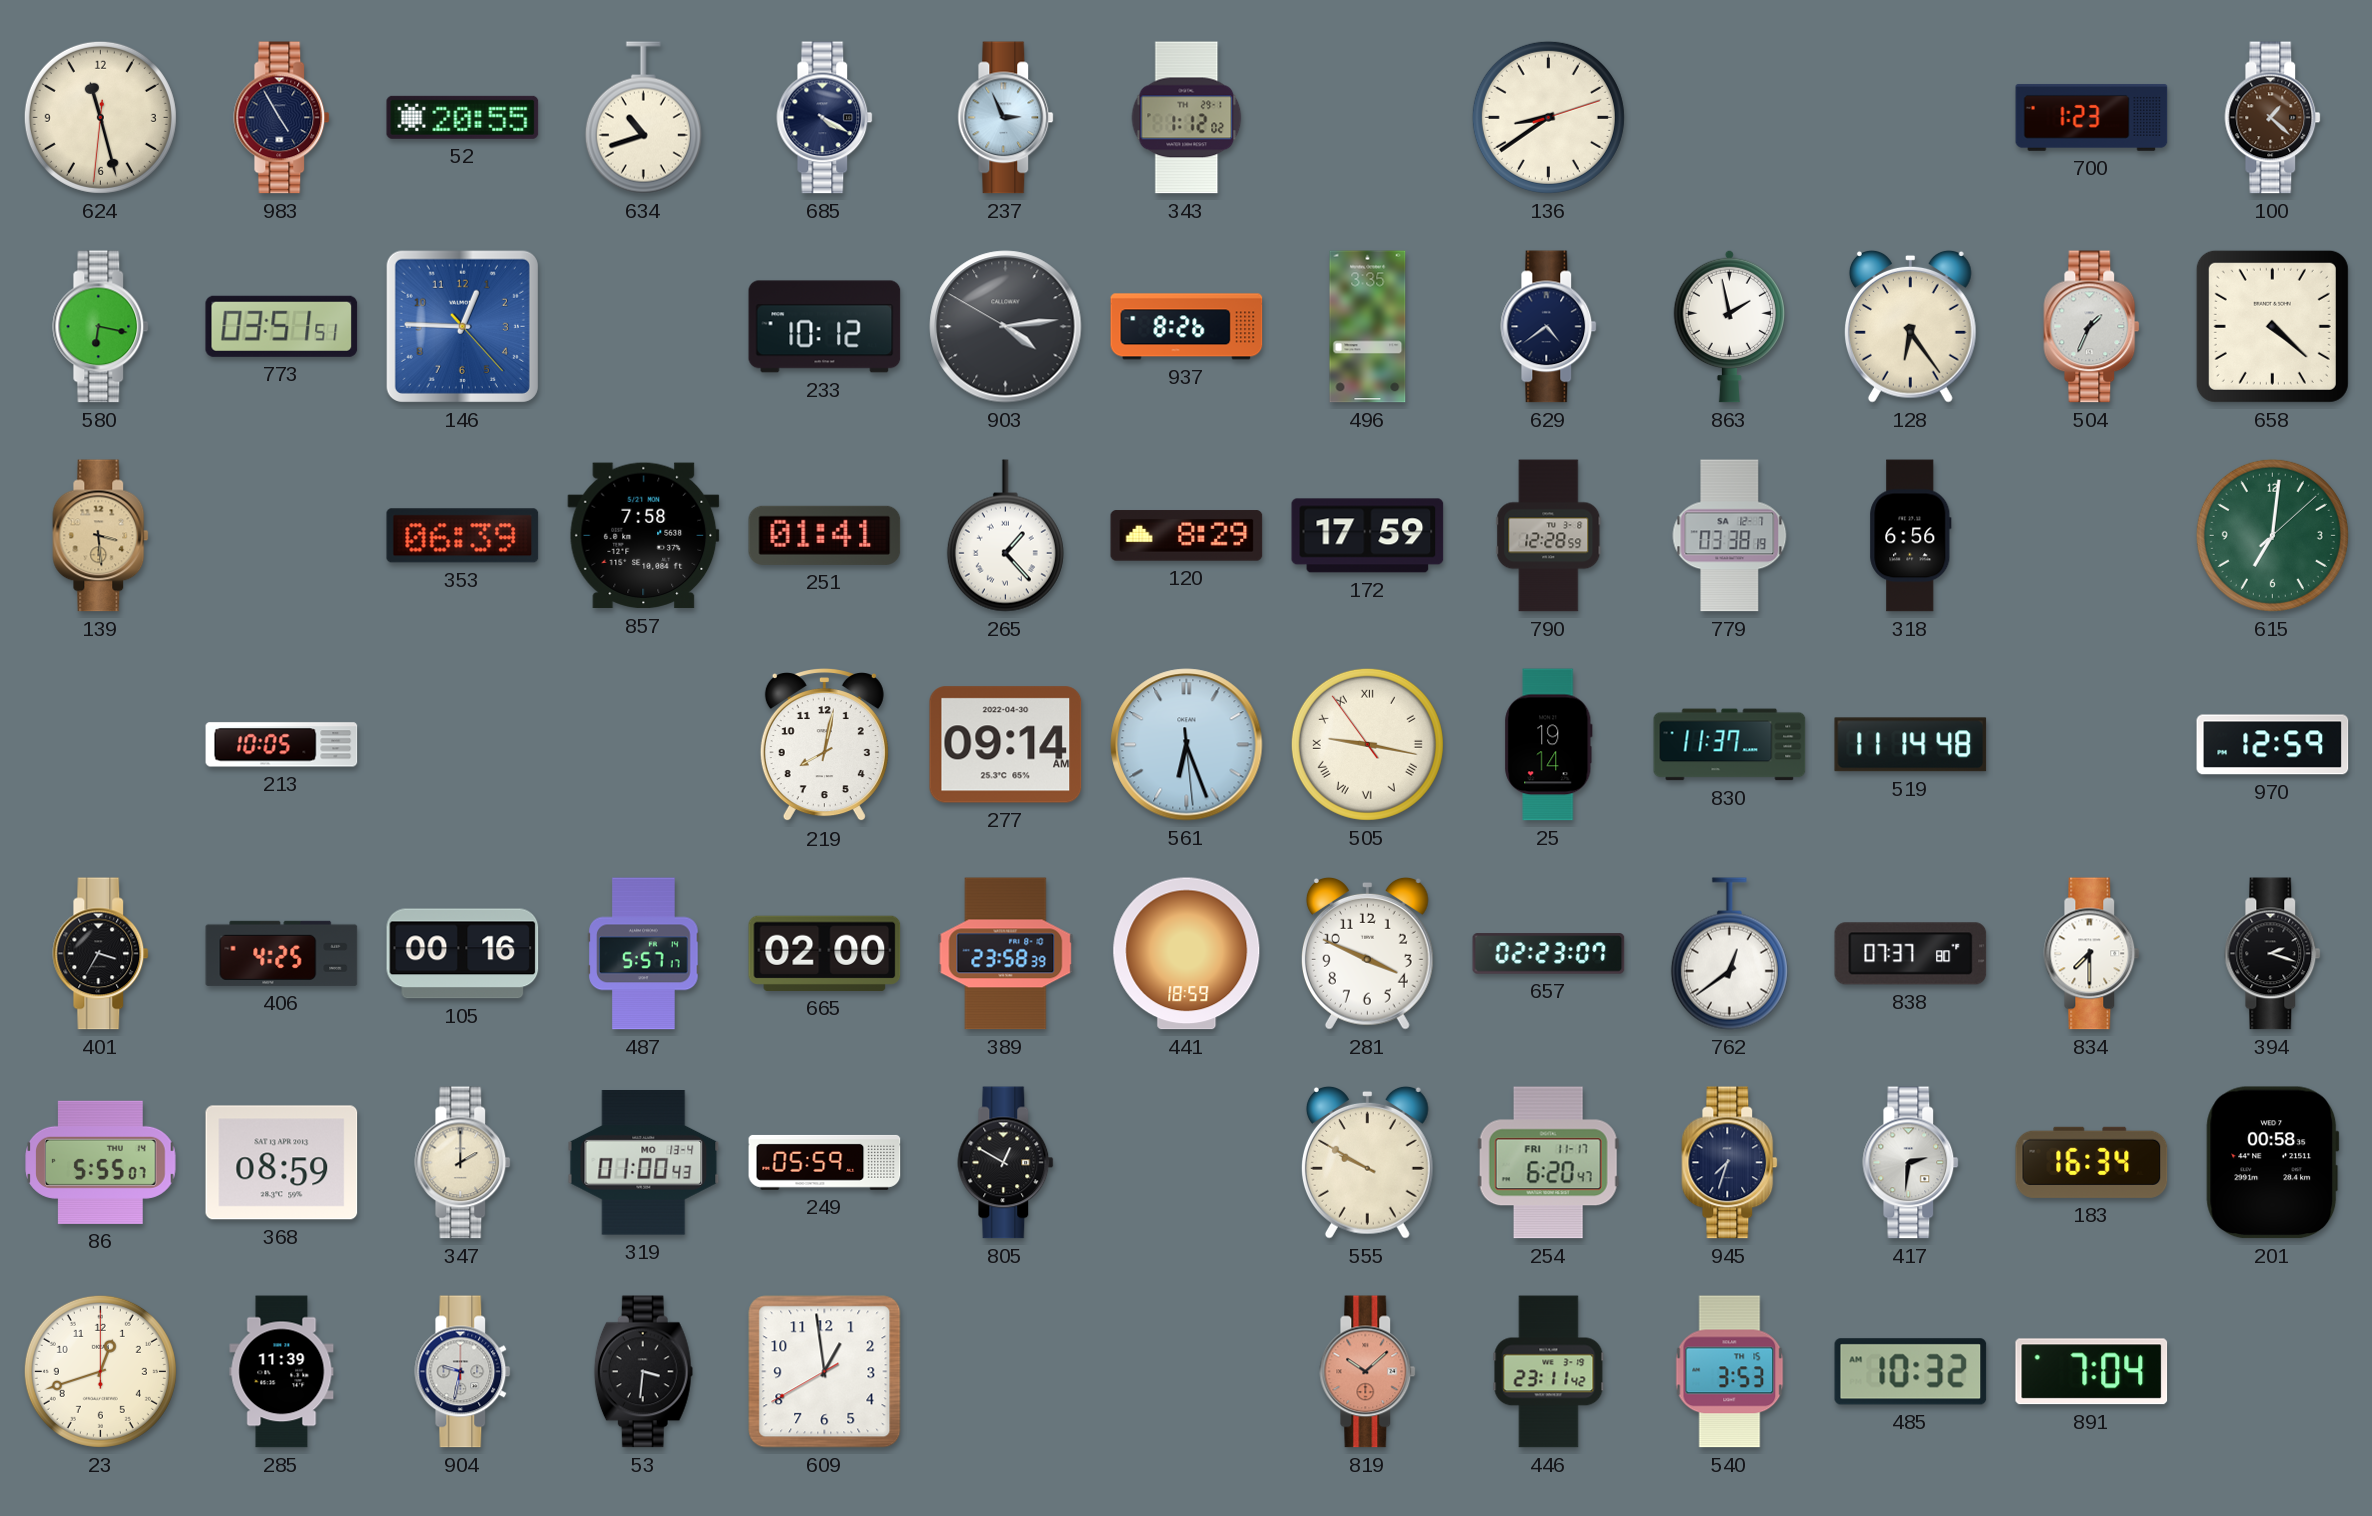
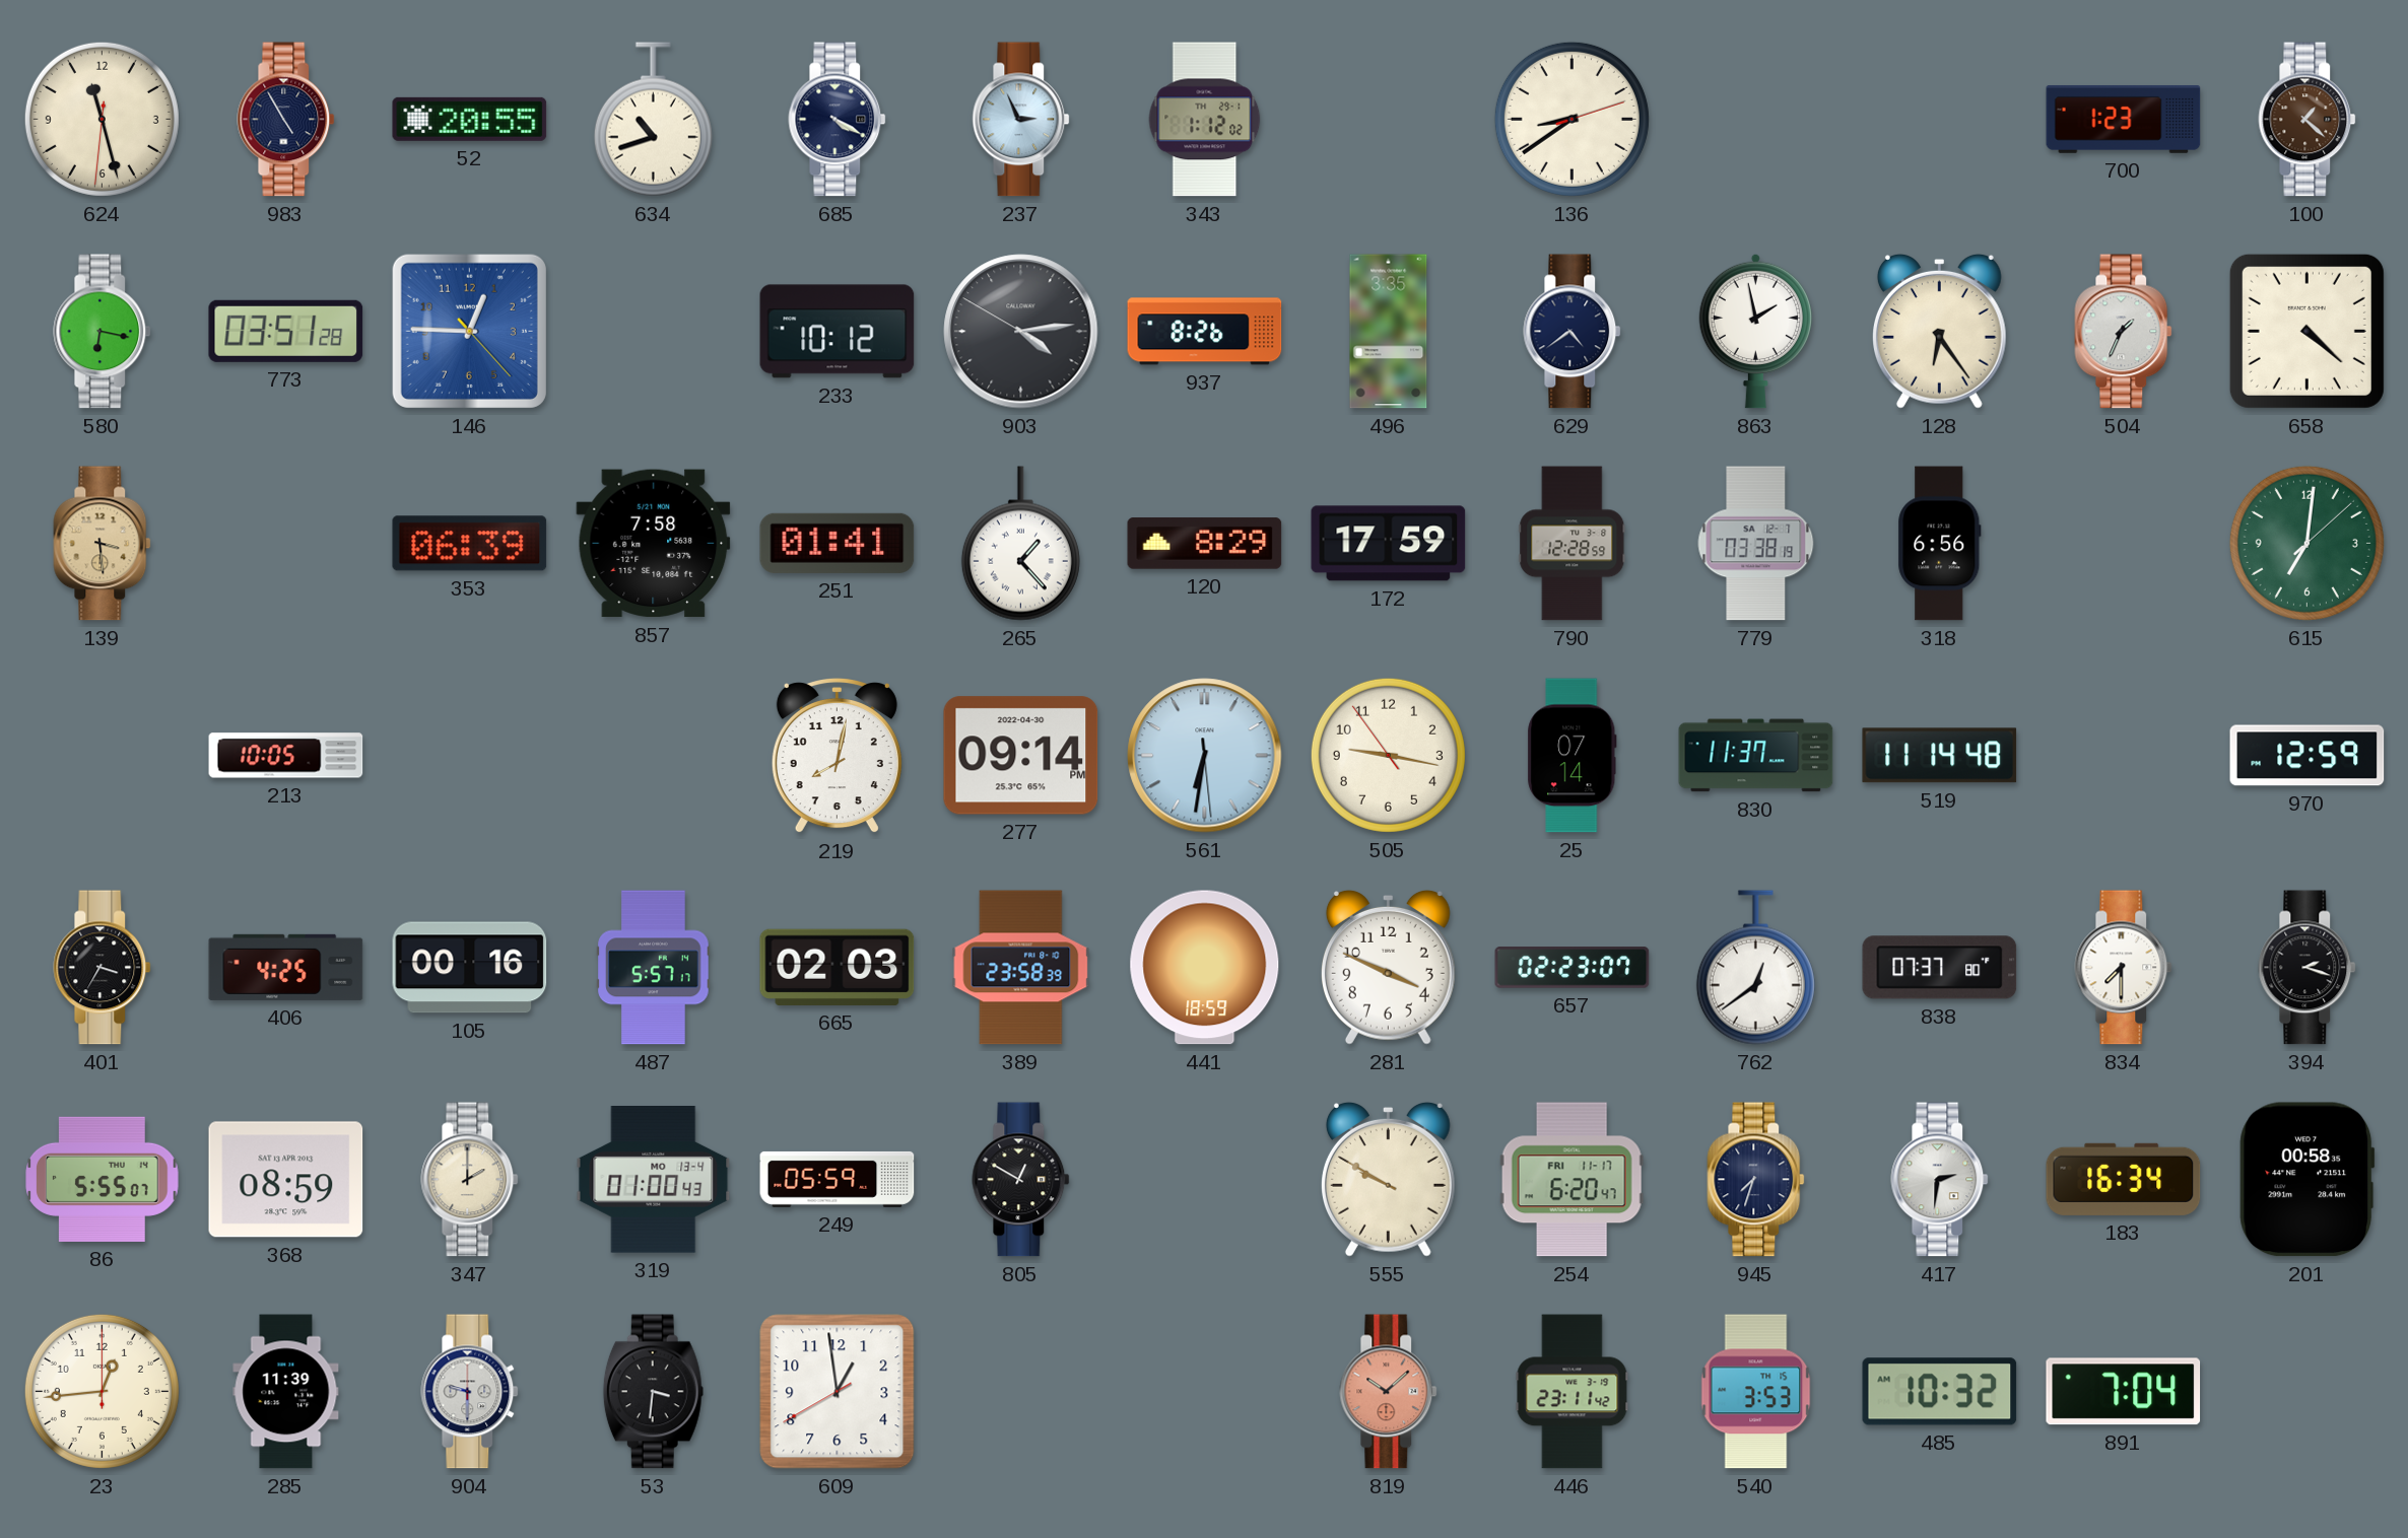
773: 03:51:51 -> 03:51:28 (286, 331)
277: 09:14 AM -> 09:14 PM (1021, 756)
561: 6:26 -> 6:31 (1205, 756)
505 numerals: Roman -> Arabic (1388, 755)
25: 19:14 -> 07:14 (1573, 756)
665: 02:00 -> 02:03 (838, 967)
23: 12:42 -> 12:44 (102, 1391)
904: 9:32 -> 9:30 (470, 1392)
